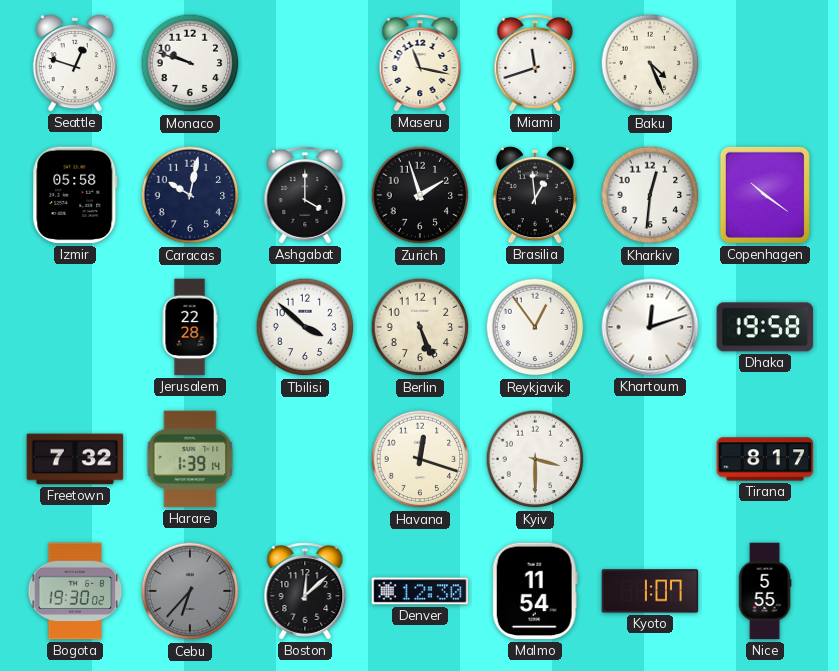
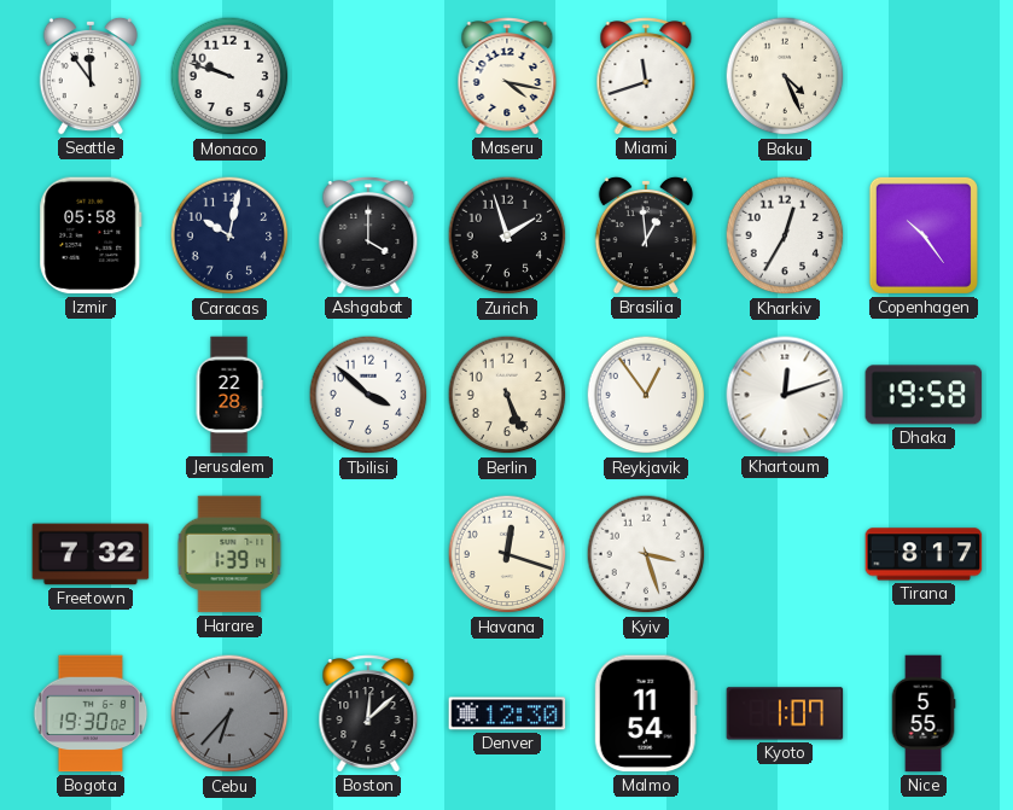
Seattle: 12:48 -> 11:54 (91, 76)
Maseru: 11:17 -> 4:17 (507, 76)
Kharkiv: 12:31 -> 12:35 (785, 235)
Copenhagen: 10:21 -> 10:24 (924, 235)
Kyiv: 3:30 -> 3:27 (646, 554)
